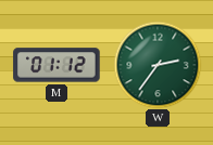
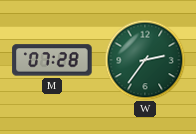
M: 01:12 -> 07:28 (52, 60)
